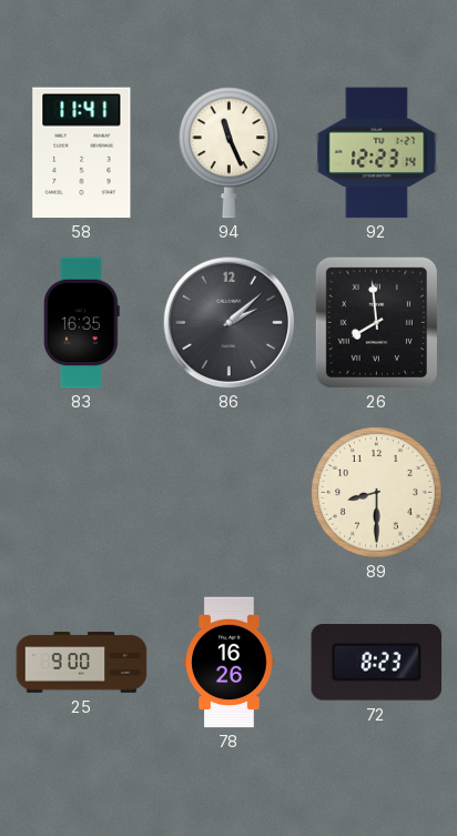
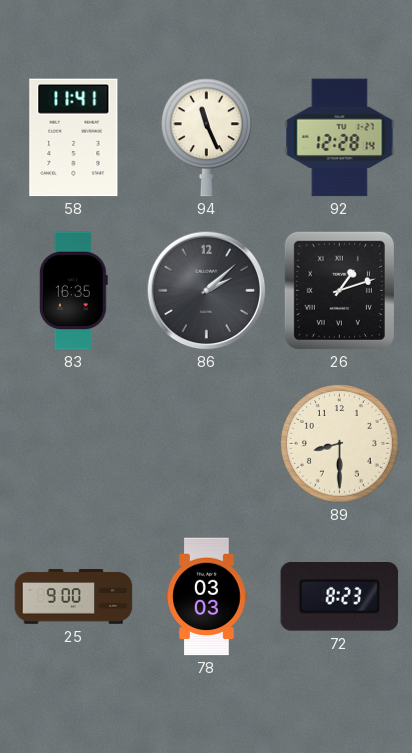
92: 12:23 -> 12:28 (340, 138)
26: 7:59 -> 1:12 (339, 290)
78: 16:26 -> 03:03 (207, 597)
